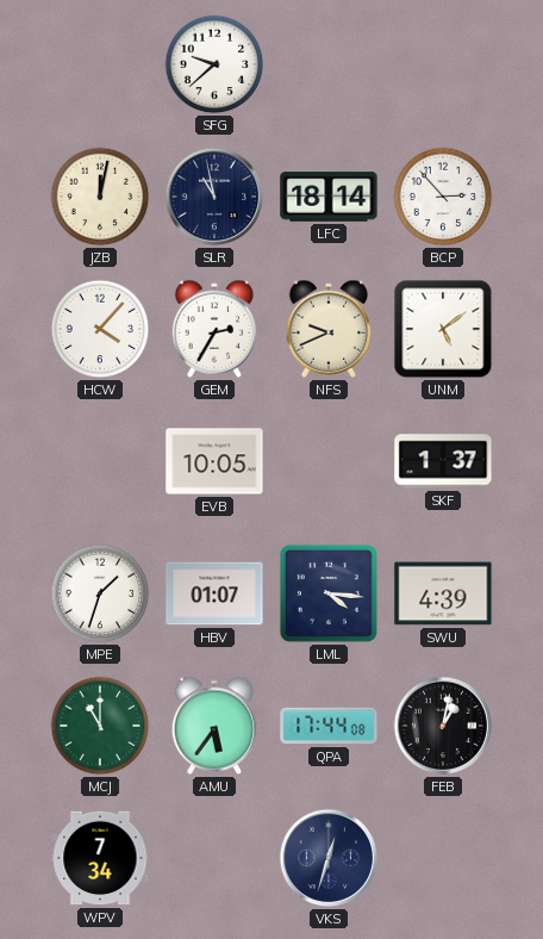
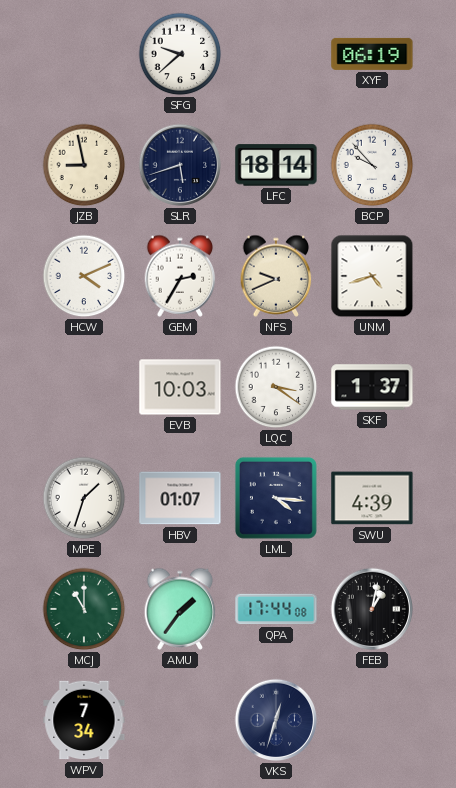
XYF: none -> 06:19 (372, 54)
JZB: 12:02 -> 8:58 (84, 165)
SLR: 10:58 -> 5:42 (180, 165)
BCP: 2:53 -> 9:53 (372, 165)
HCW: 4:07 -> 4:11 (84, 276)
UNM: 5:09 -> 4:42 (372, 276)
EVB: 10:05 -> 10:03 (180, 387)
LQC: none -> 3:21 (276, 387)
AMU: 5:36 -> 1:36 (180, 609)
